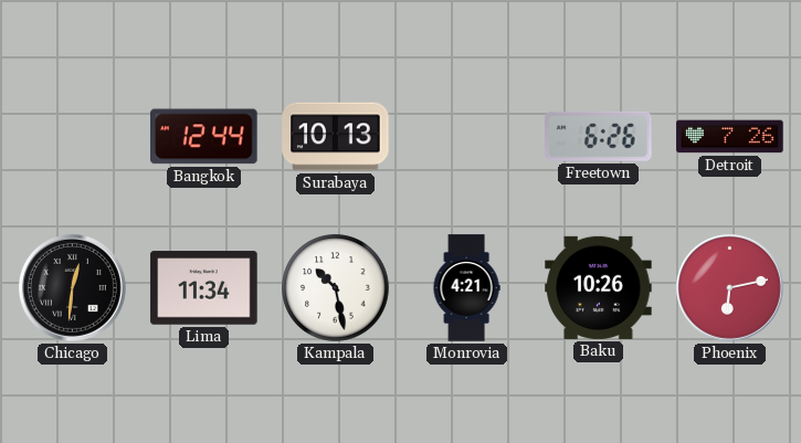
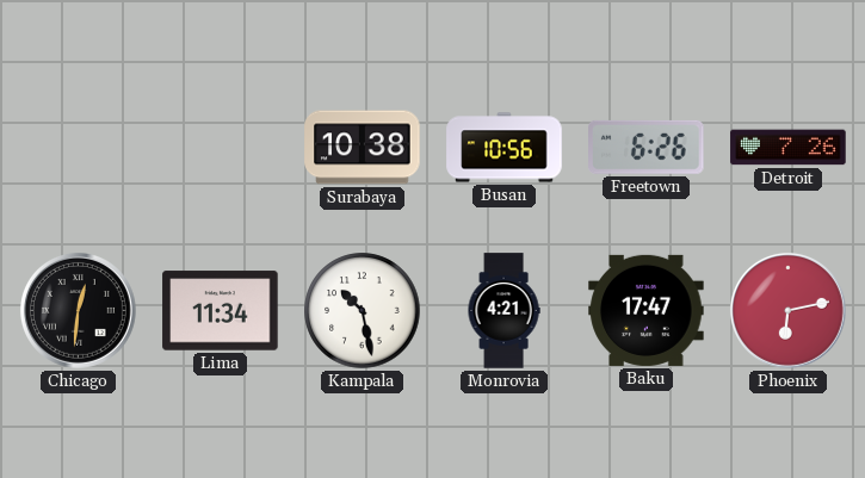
Bangkok: 12:44 -> none (204, 137)
Surabaya: 10:13 -> 10:38 (363, 148)
Busan: none -> 10:56 (505, 148)
Baku: 10:26 -> 17:47 (647, 310)
